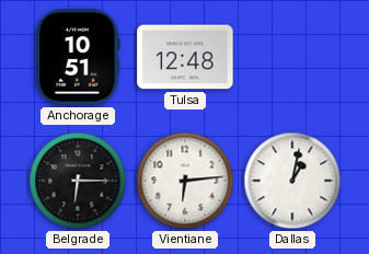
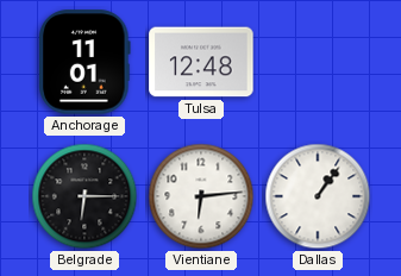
Anchorage: 10:51 -> 11:01 (84, 62)
Dallas: 1:02 -> 1:06 (318, 196)
